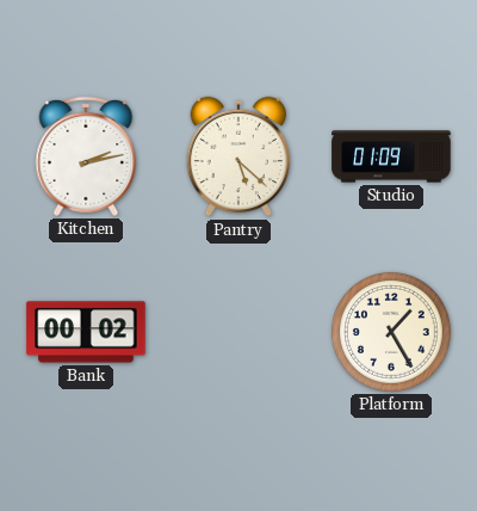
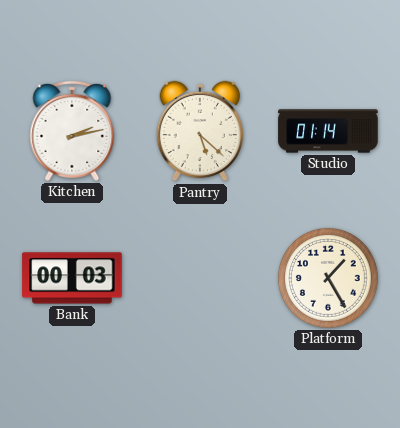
Studio: 01:09 -> 01:14 (328, 131)
Bank: 00:02 -> 00:03 (72, 278)
